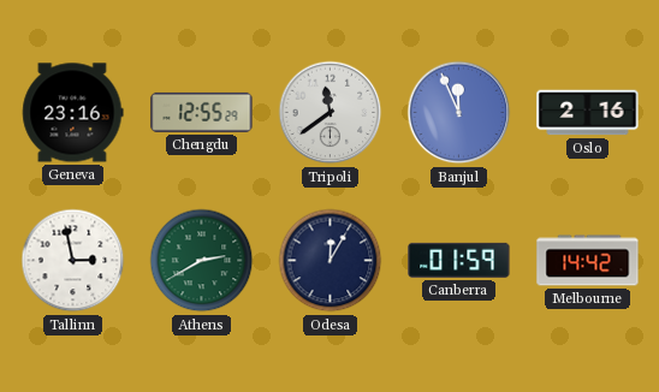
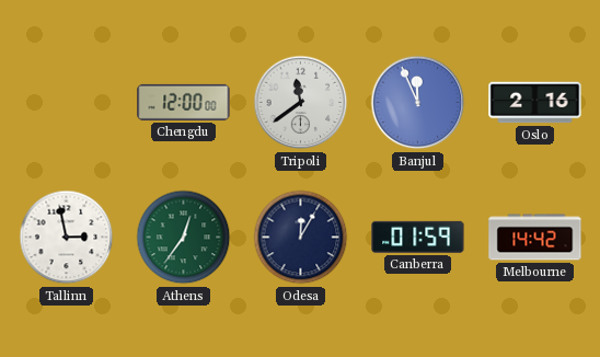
Geneva: 23:16 -> none (73, 113)
Chengdu: 12:55 -> 12:00 (184, 102)
Athens: 2:40 -> 12:36 (184, 238)
